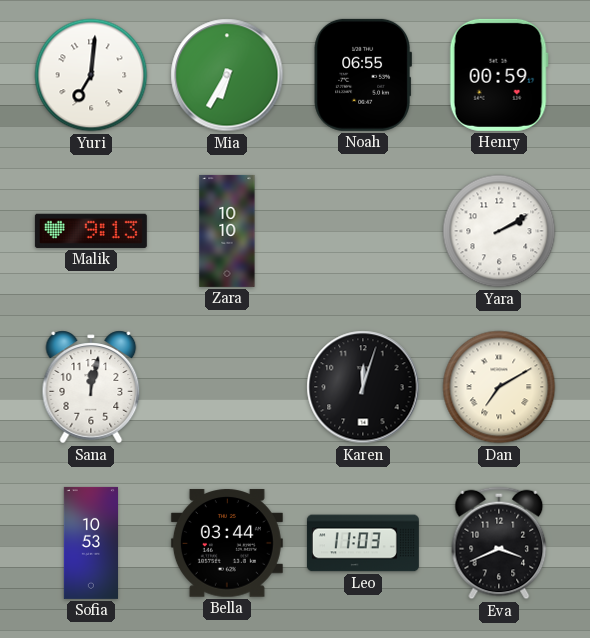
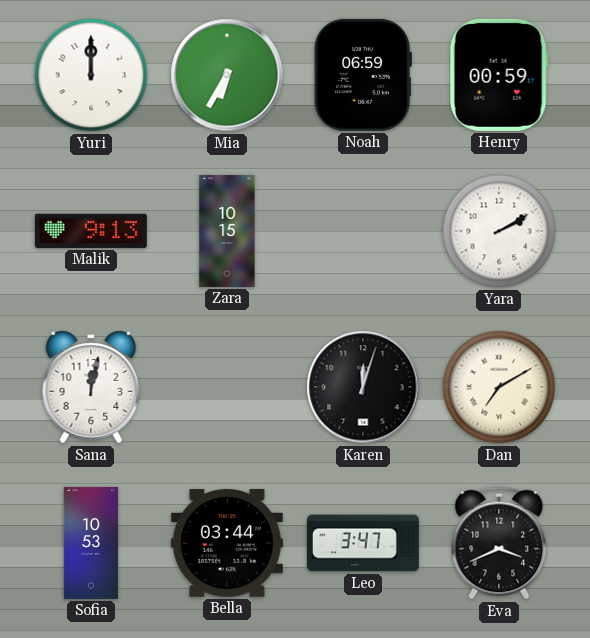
Yuri: 7:01 -> 12:00 (91, 75)
Noah: 06:55 -> 06:59 (363, 75)
Zara: 10:10 -> 10:15 (227, 231)
Leo: 11:03 -> 3:47 (363, 543)
